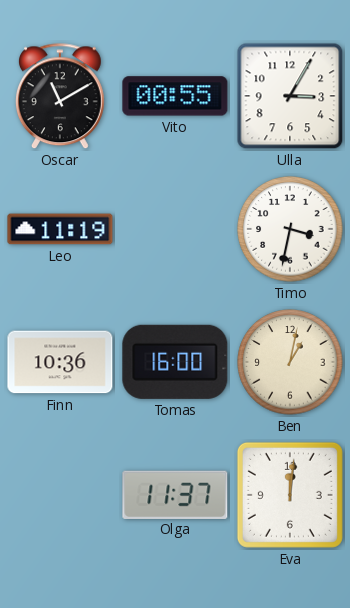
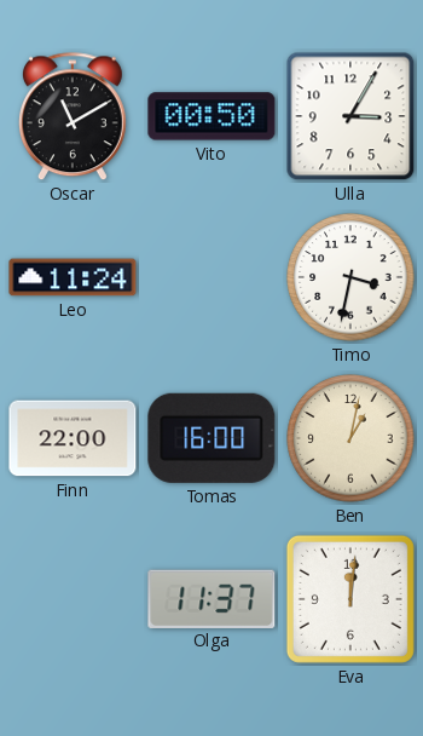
Vito: 00:55 -> 00:50 (211, 116)
Leo: 11:19 -> 11:24 (73, 277)
Finn: 10:36 -> 22:00 (73, 438)
